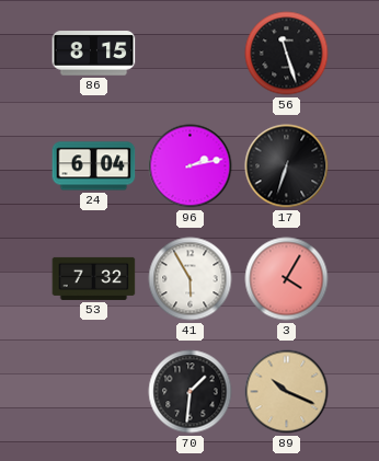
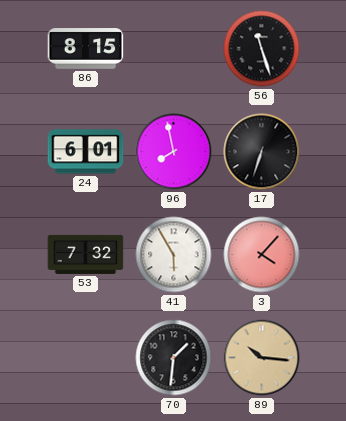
24: 6:04 -> 6:01 (86, 152)
96: 2:13 -> 7:58 (174, 152)
3: 4:05 -> 4:07 (262, 255)
89: 10:19 -> 10:16 (262, 358)
